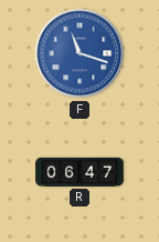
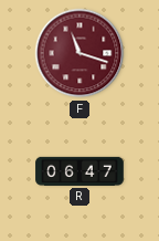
F dial: blue -> burgundy (79, 53)
